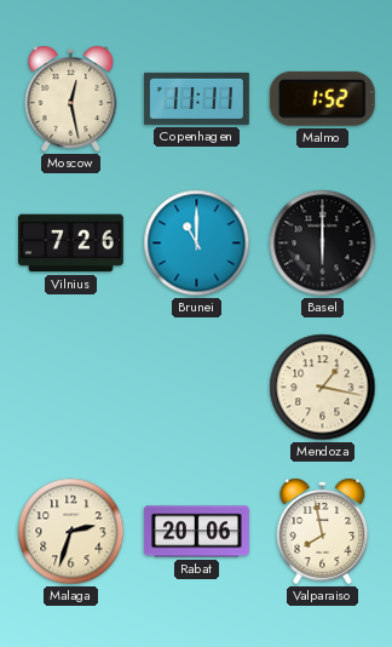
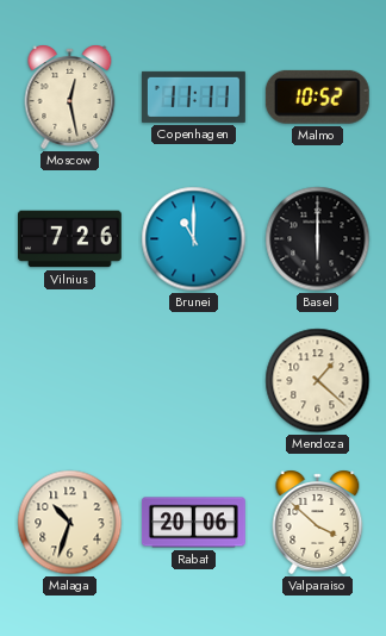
Malmo: 1:52 -> 10:52 (317, 96)
Mendoza: 1:17 -> 1:22 (318, 381)
Malaga: 2:33 -> 10:33 (70, 523)
Valparaiso: 7:58 -> 3:52 (318, 522)
